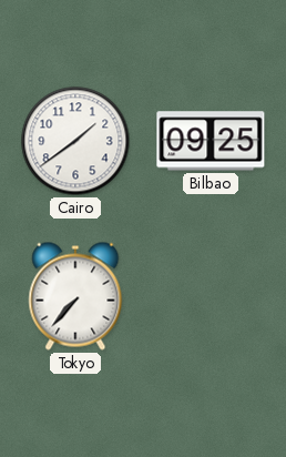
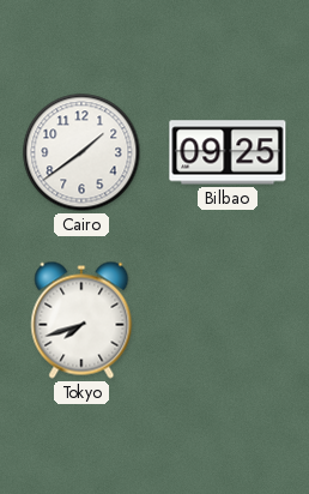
Tokyo: 7:37 -> 7:42 (81, 320)
